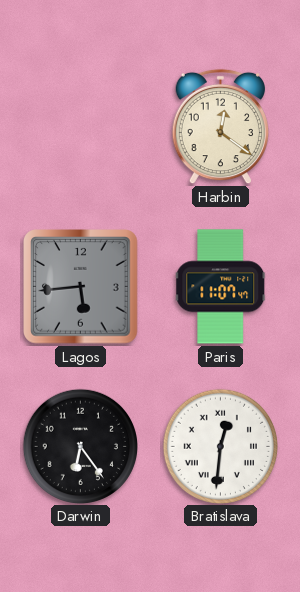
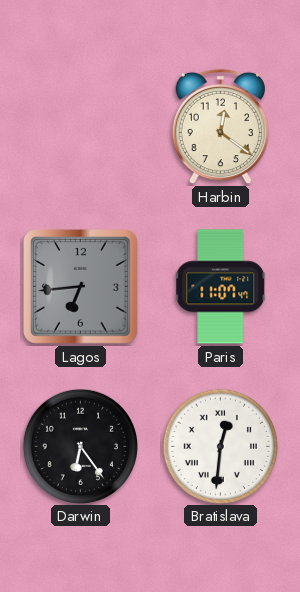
Lagos: 5:44 -> 6:44 (81, 287)
